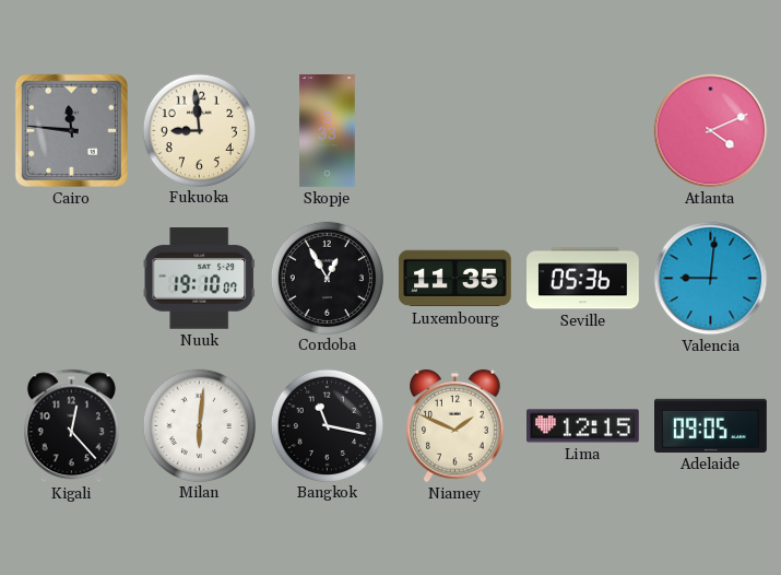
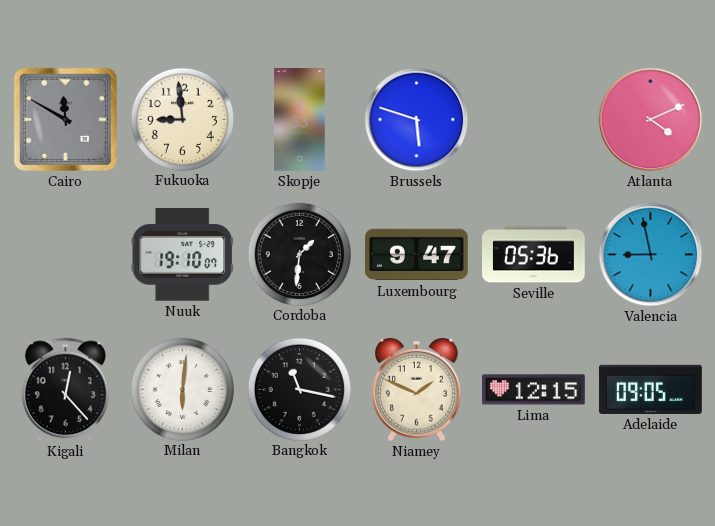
Cairo: 11:46 -> 11:50 (65, 119)
Brussels: none -> 5:48 (417, 120)
Cordoba: 12:55 -> 1:31 (299, 254)
Luxembourg: 11:35 -> 9:47 (417, 255)
Valencia: 9:01 -> 8:58 (651, 255)
